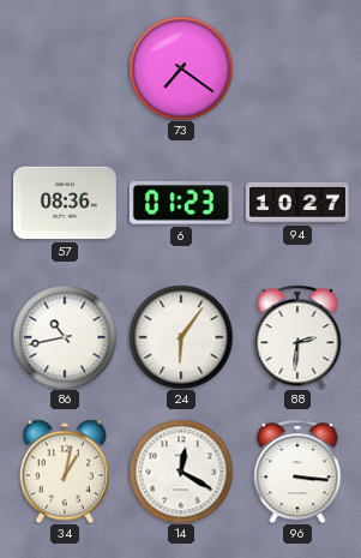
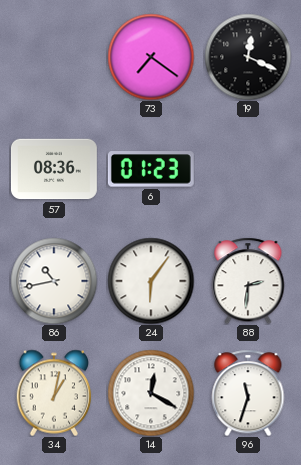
19: none -> 12:19 (248, 57)
94: 10:27 -> none (299, 203)
96: 3:16 -> 11:33 (248, 393)
